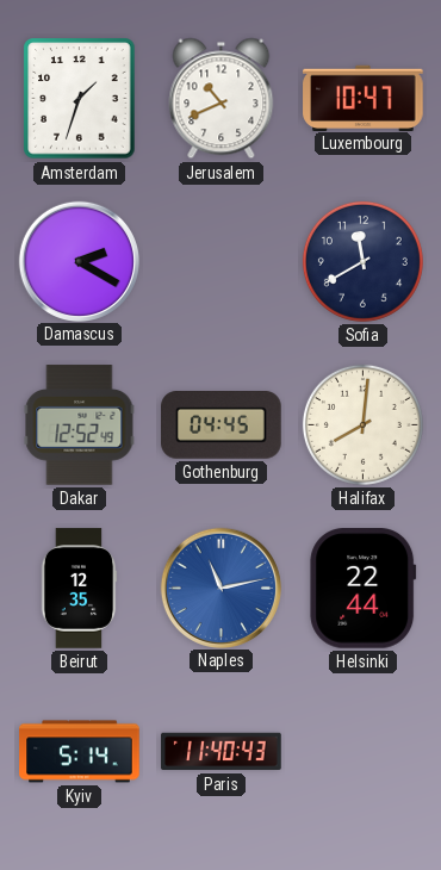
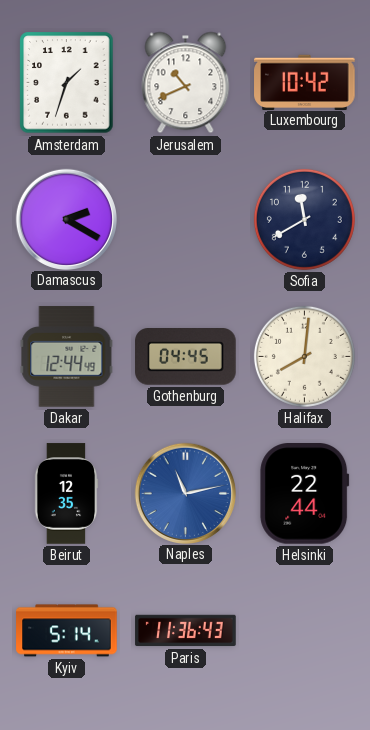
Luxembourg: 10:47 -> 10:42 (305, 82)
Dakar: 12:52 -> 12:44 (67, 357)
Paris: 11:40 -> 11:36 (186, 631)
